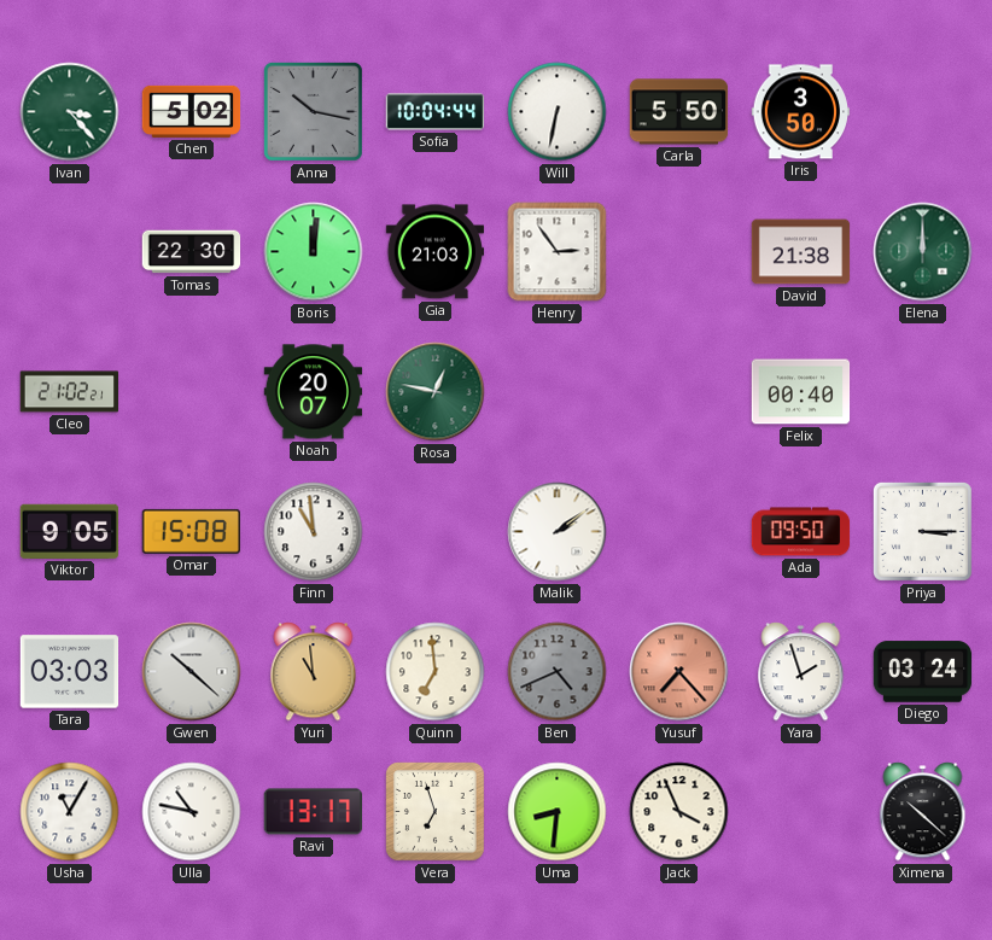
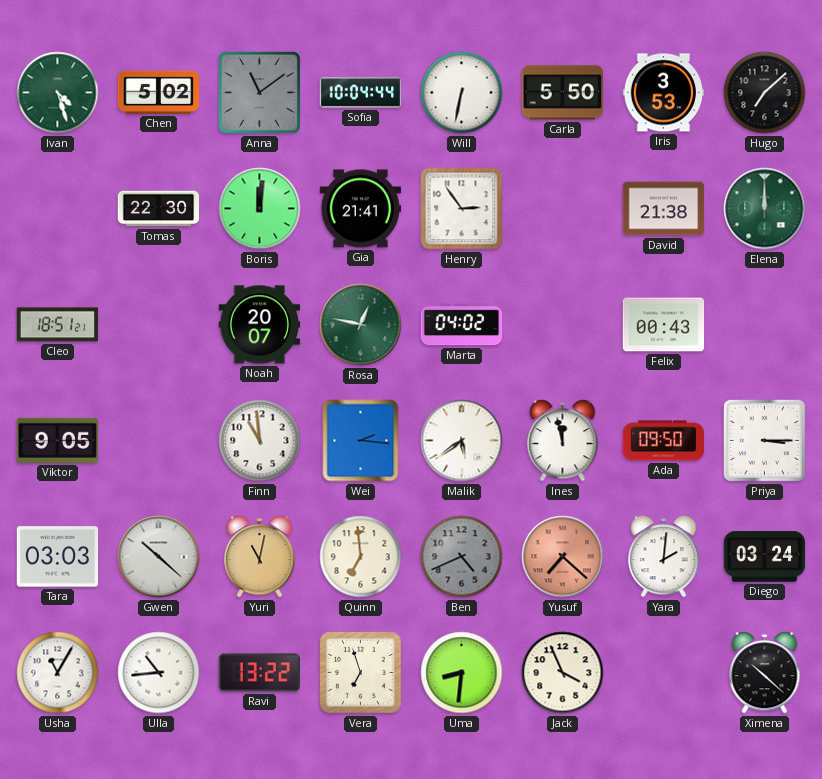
Ivan: 3:23 -> 4:27 (58, 93)
Anna: 10:17 -> 11:09 (259, 92)
Iris: 3:50 -> 3:53 (664, 93)
Hugo: none -> 7:08 (765, 93)
Gia: 21:03 -> 21:41 (361, 209)
Cleo: 21:02 -> 18:51 (57, 325)
Marta: none -> 04:02 (462, 325)
Felix: 00:40 -> 00:43 (664, 325)
Omar: 15:08 -> none (191, 531)
Wei: none -> 2:16 (361, 441)
Malik: 2:09 -> 5:39 (462, 441)
Ines: none -> 11:58 (563, 441)
Yuri: 10:59 -> 11:02 (260, 557)
Yusuf: 7:23 -> 7:22 (563, 557)
Yara: 1:57 -> 2:01 (664, 557)
Ulla: 10:47 -> 10:44 (159, 673)
Ravi: 13:17 -> 13:22 (260, 673)
